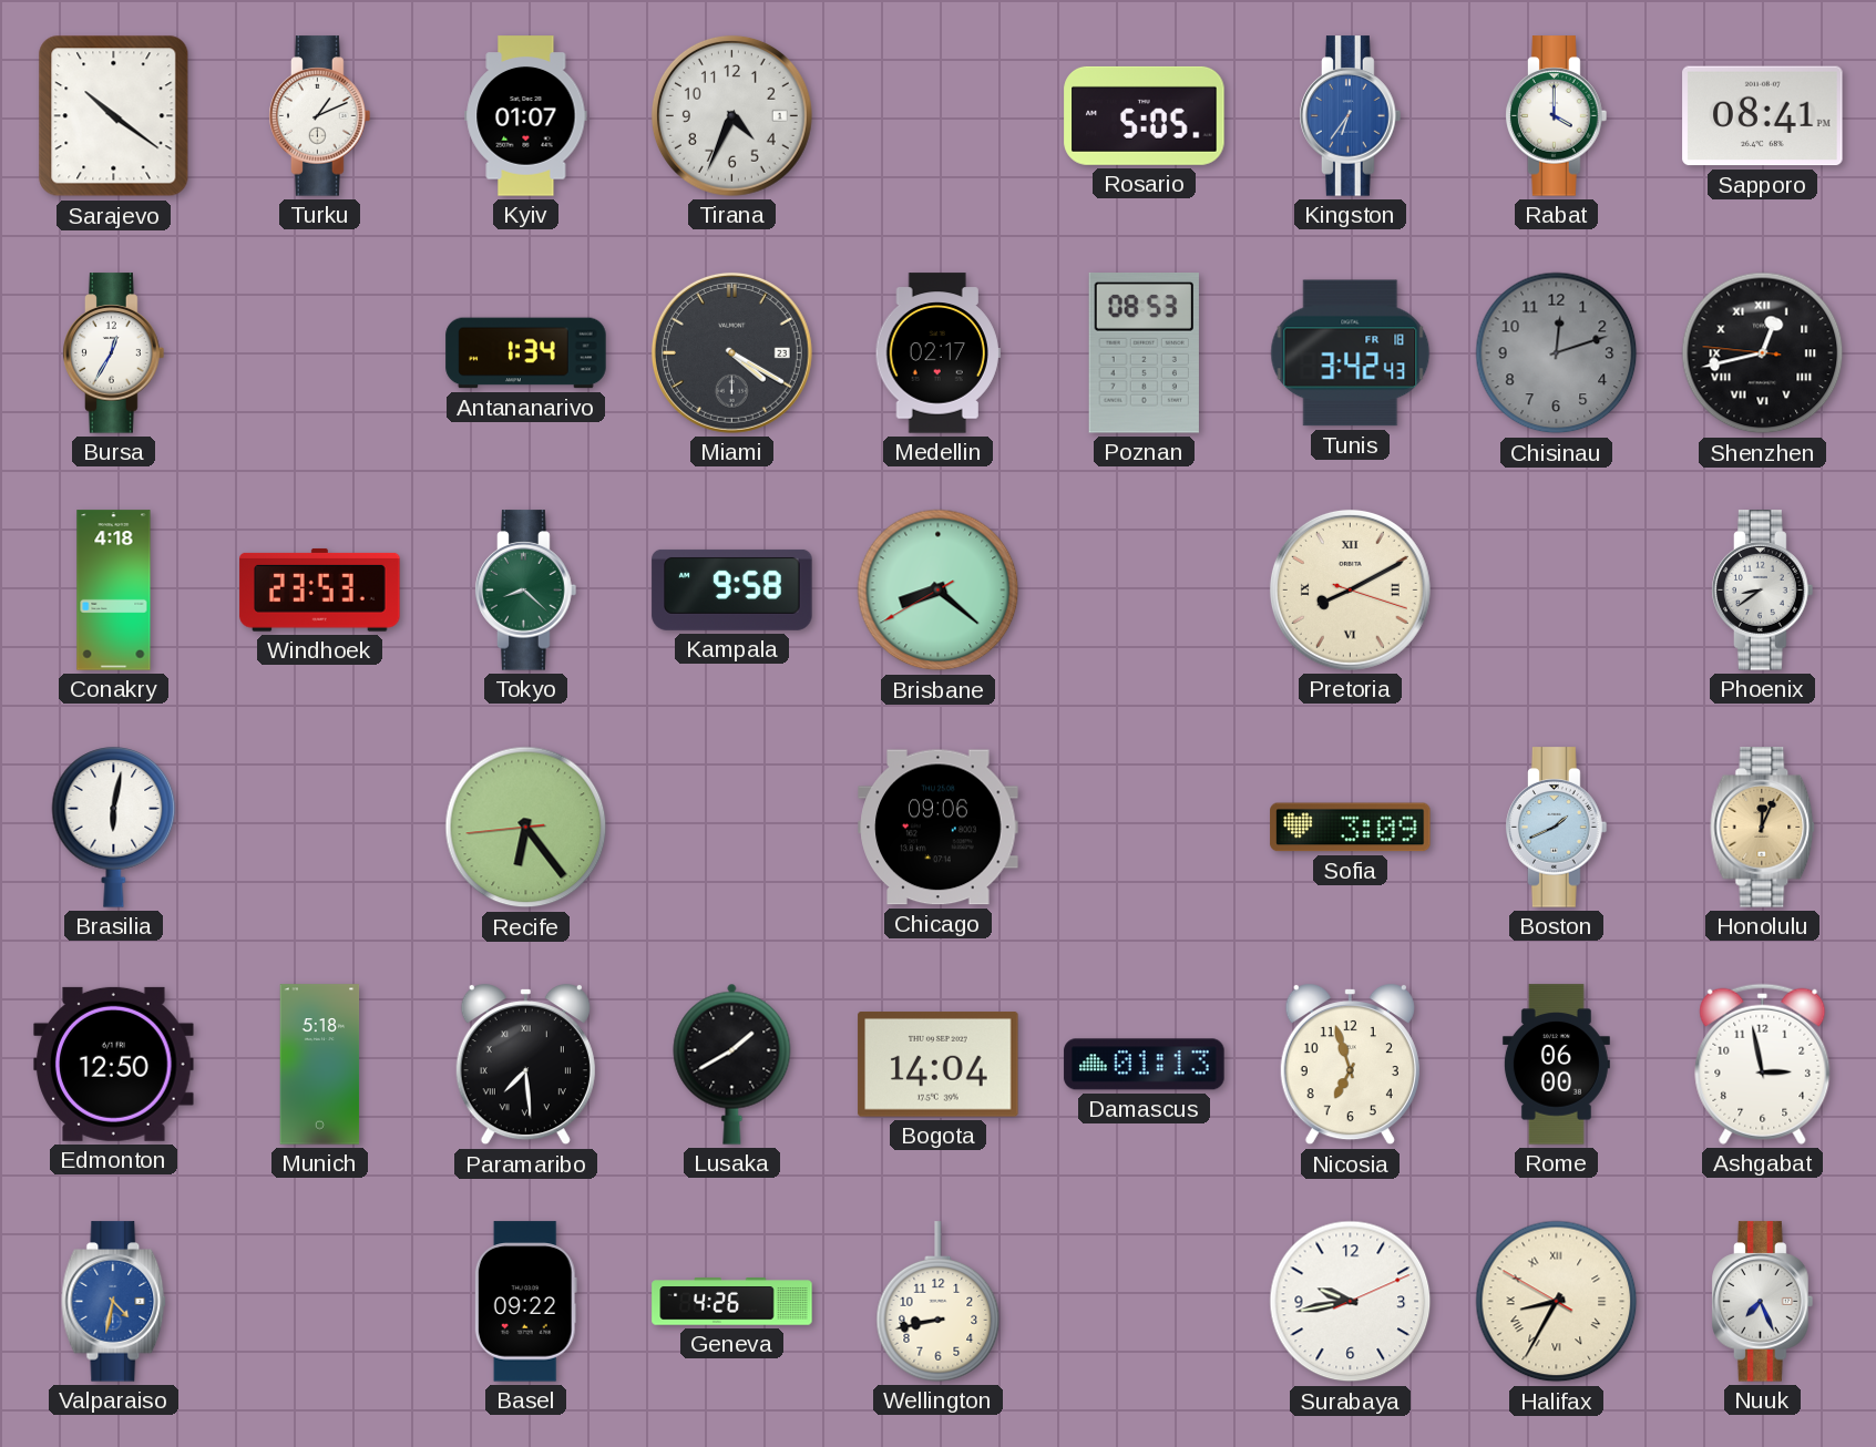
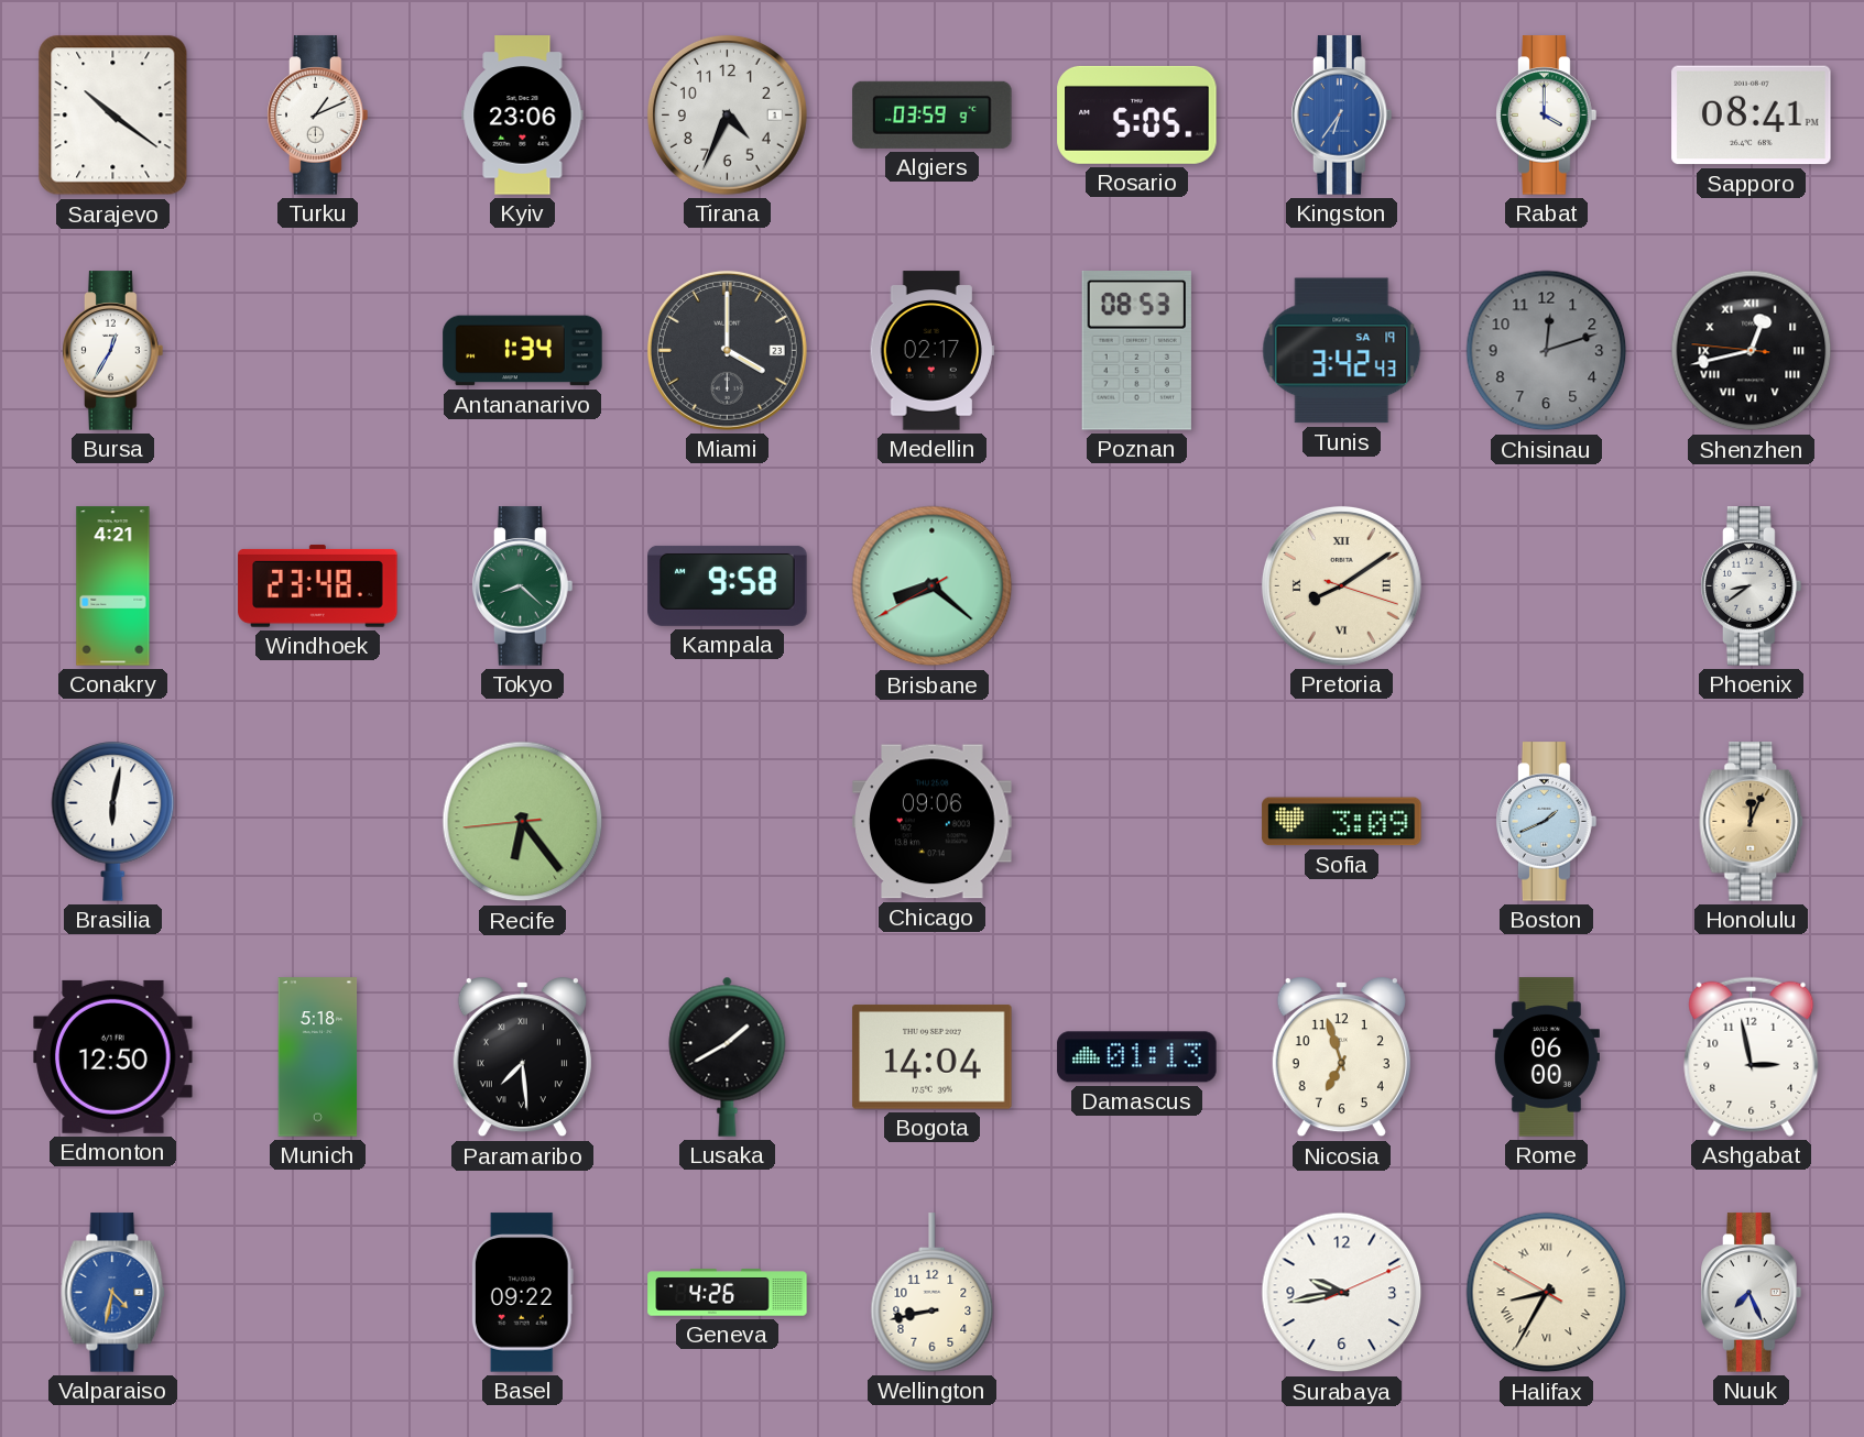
Kyiv: 01:07 -> 23:06 (523, 116)
Algiers: none -> 03:59 (933, 114)
Miami: 4:20 -> 4:00 (727, 350)
Tunis date: FR 18 -> SA 19 (1342, 351)
Conakry: 4:18 -> 4:21 (113, 586)
Windhoek: 23:53 -> 23:48 (318, 585)
Pretoria: 8:10 -> 8:09 (1341, 585)
